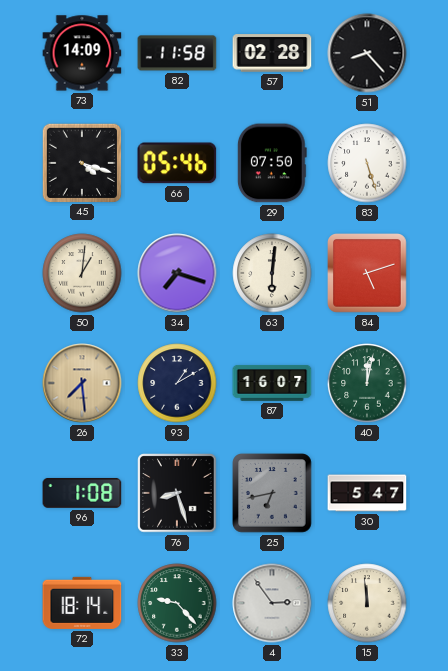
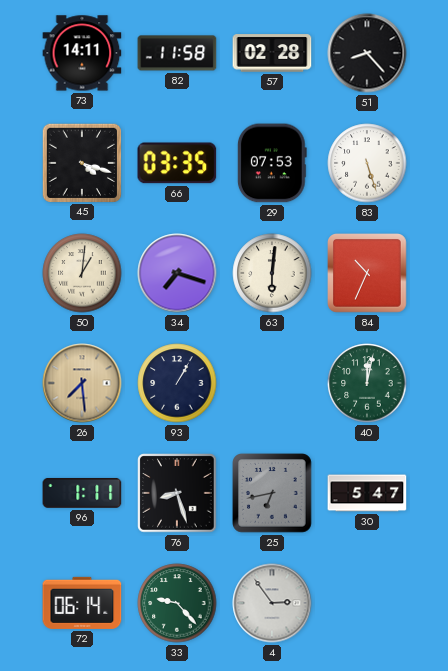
73: 14:09 -> 14:11 (82, 53)
66: 05:46 -> 03:35 (177, 163)
29: 07:50 -> 07:53 (272, 163)
84: 5:12 -> 10:34 (368, 274)
93: 1:10 -> 1:05 (177, 383)
87: 16:07 -> none (272, 383)
96: 1:08 -> 1:11 (82, 493)
72: 18:14 -> 06:14 (82, 603)
15: 11:59 -> none (367, 603)
